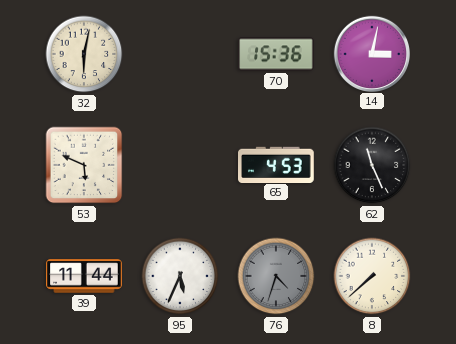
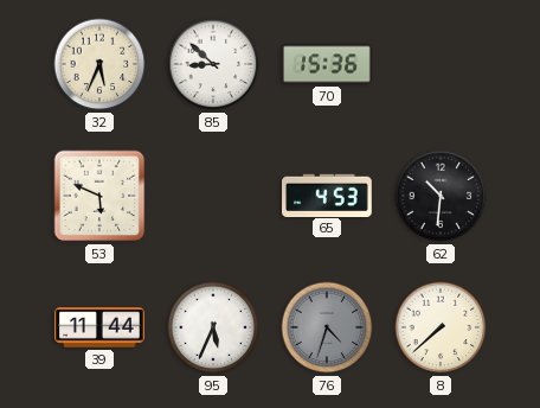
32: 6:02 -> 5:34 (99, 64)
85: none -> 8:52 (213, 64)
14: 3:02 -> none (371, 53)
62: 11:26 -> 10:31 (441, 196)
